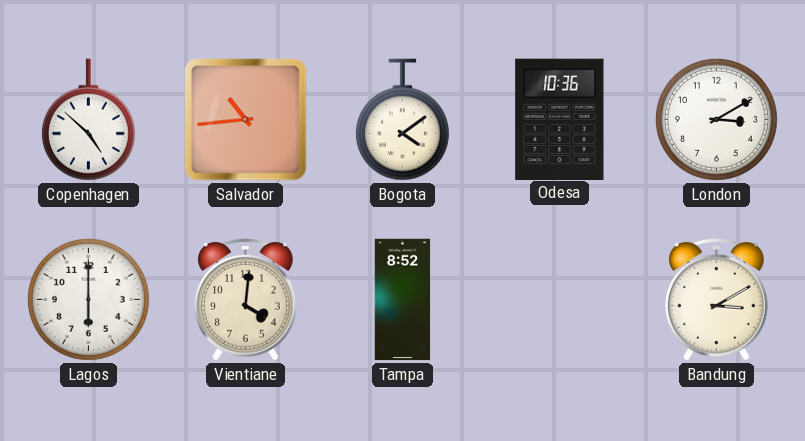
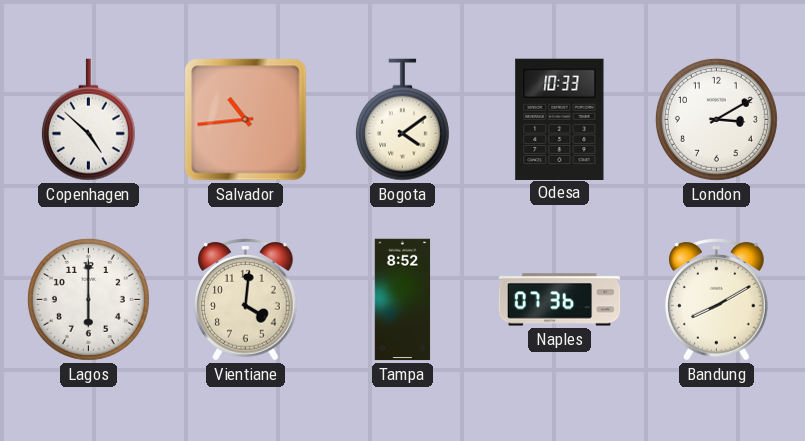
Odesa: 10:36 -> 10:33 (560, 119)
Naples: none -> 07:36 (560, 300)
Bandung: 3:10 -> 8:10 (717, 300)
